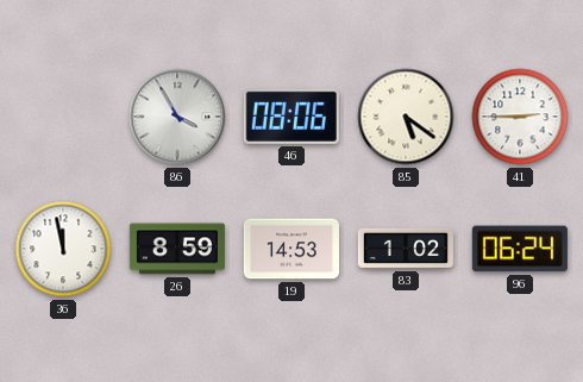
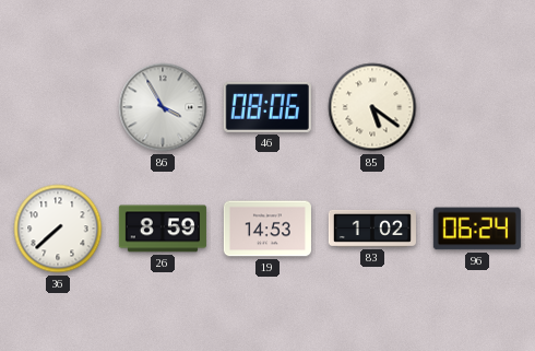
41: 2:45 -> none (520, 117)
36: 11:58 -> 7:38 (58, 229)
